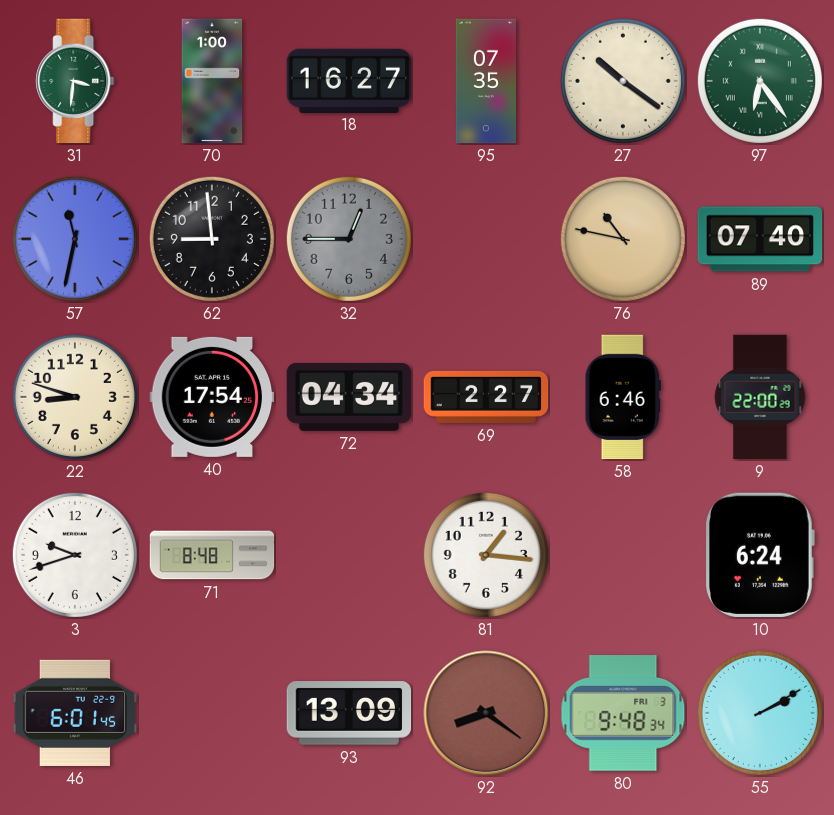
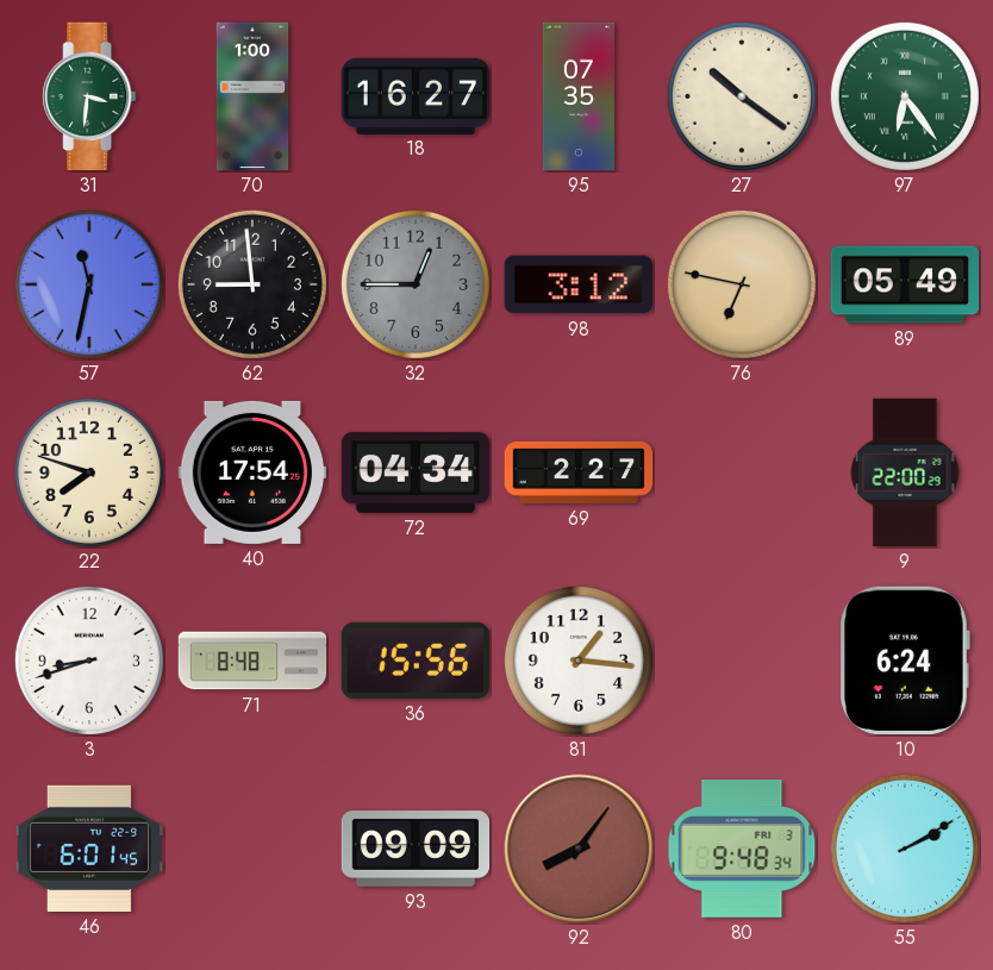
98: none -> 3:12 (577, 284)
76: 10:47 -> 6:47 (742, 284)
89: 07:40 -> 05:49 (905, 284)
22: 8:48 -> 7:48 (89, 473)
58: 6:46 -> none (623, 397)
3: 9:42 -> 8:42 (89, 661)
36: none -> 15:56 (414, 661)
93: 13:09 -> 09:09 (416, 849)
92: 8:21 -> 8:06 (579, 849)
